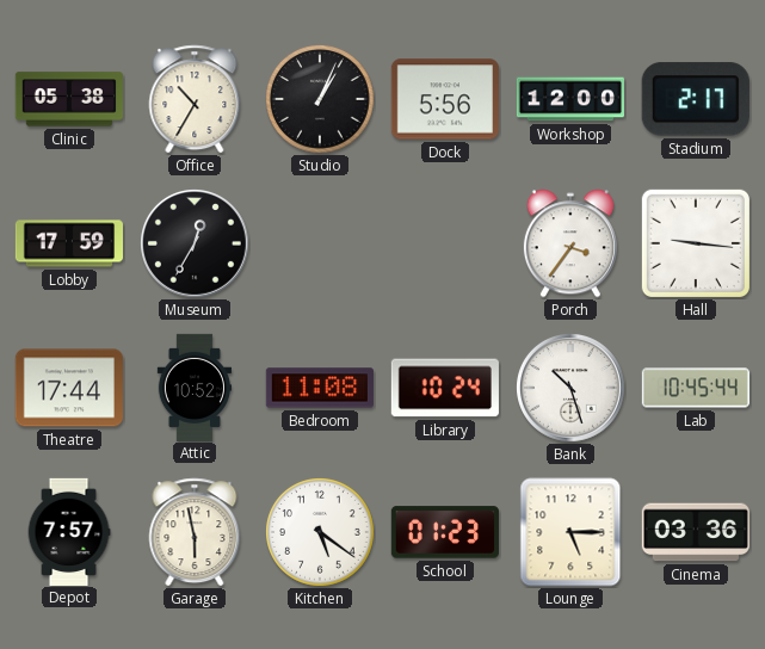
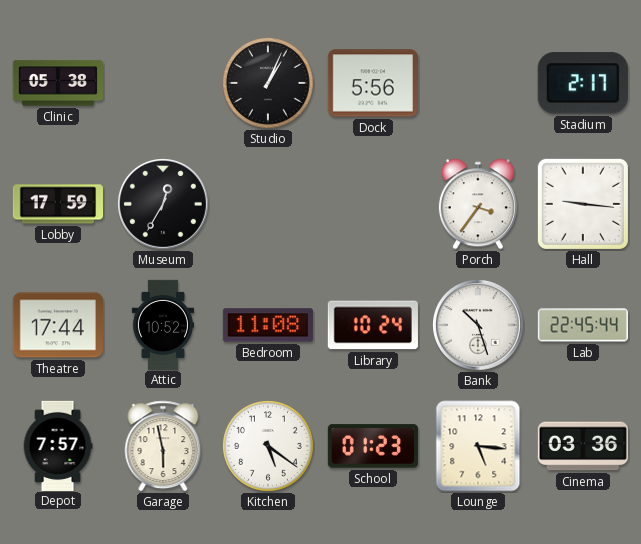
Office: 10:35 -> none (195, 99)
Workshop: 12:00 -> none (569, 99)
Lab: 10:45 -> 22:45 (582, 325)
Lounge: 5:15 -> 5:16 (478, 446)
